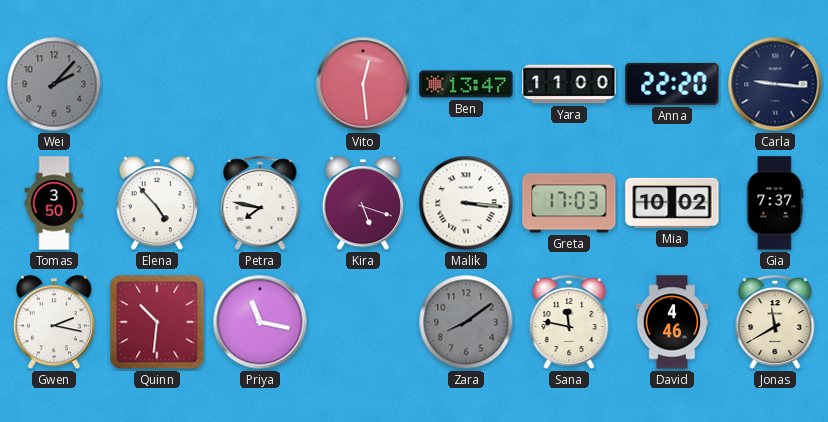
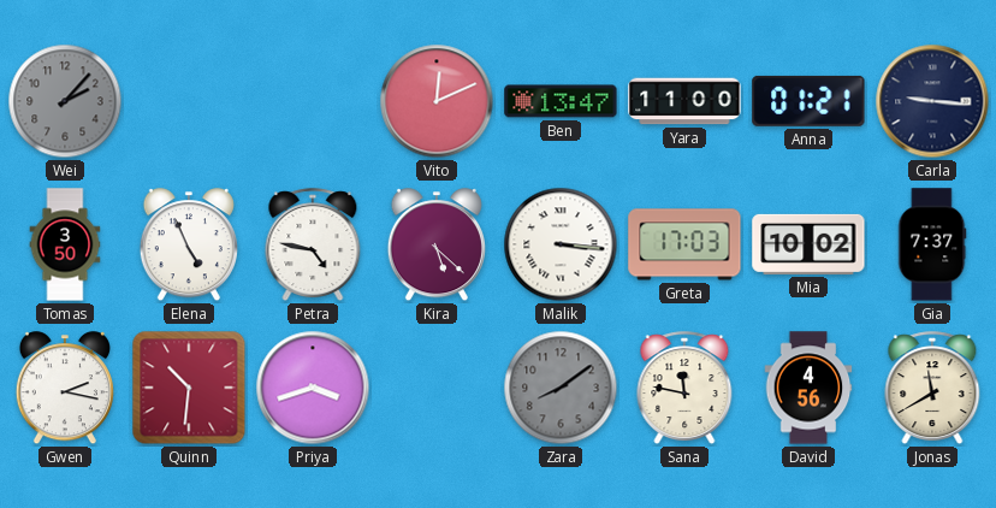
Vito: 12:29 -> 12:11 (437, 101)
Anna: 22:20 -> 01:21 (808, 101)
Elena: 4:53 -> 4:56 (189, 246)
Petra: 7:47 -> 4:47 (313, 244)
Kira: 5:18 -> 5:22 (437, 246)
Priya: 11:17 -> 3:42 (313, 388)
David: 4:46 -> 4:56 (808, 388)
